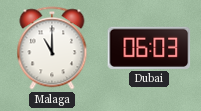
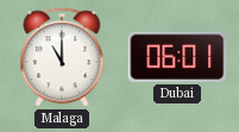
Dubai: 06:03 -> 06:01 (177, 57)
